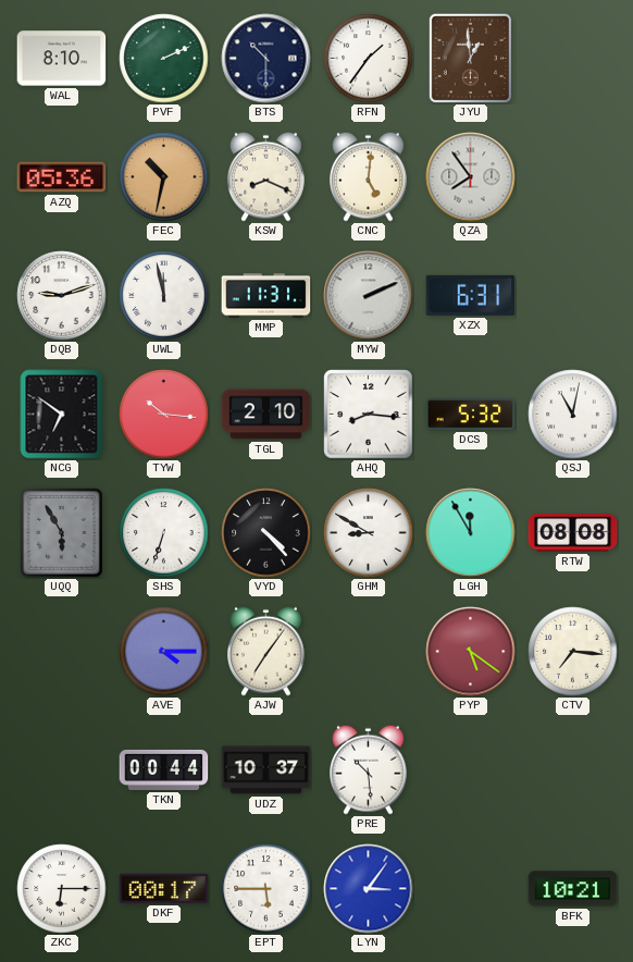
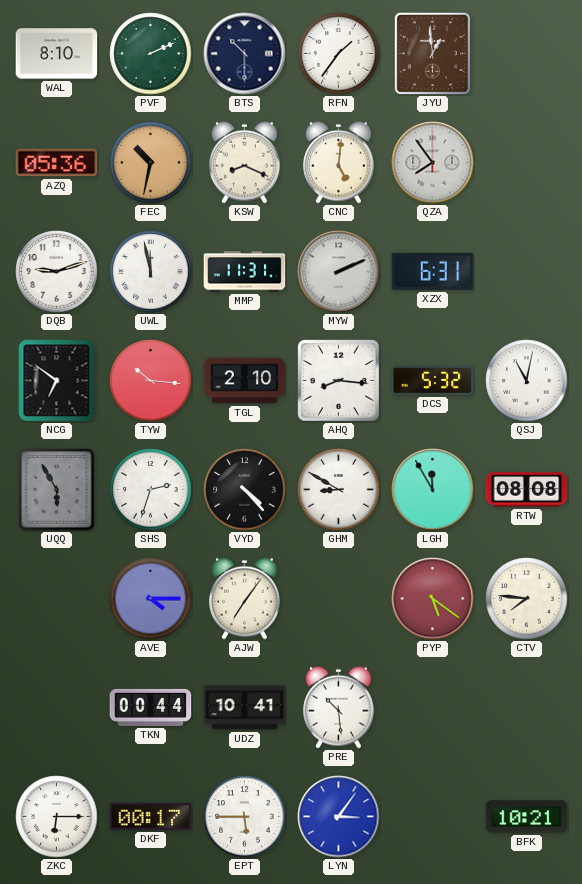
SHS: 6:33 -> 2:33 (151, 490)
CTV: 7:16 -> 7:46 (527, 599)
UDZ: 10:37 -> 10:41 (245, 708)
